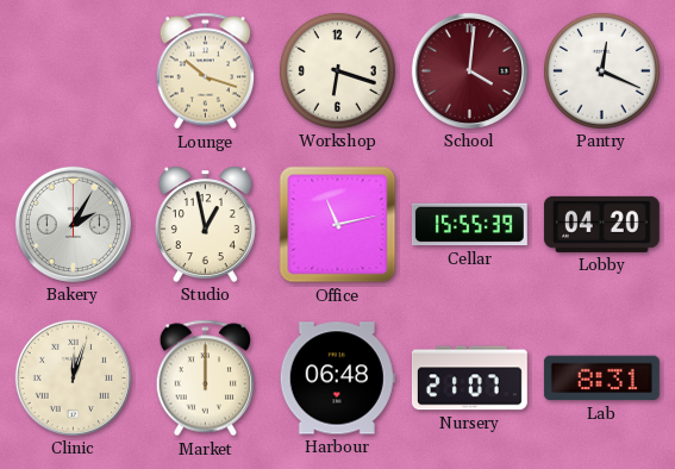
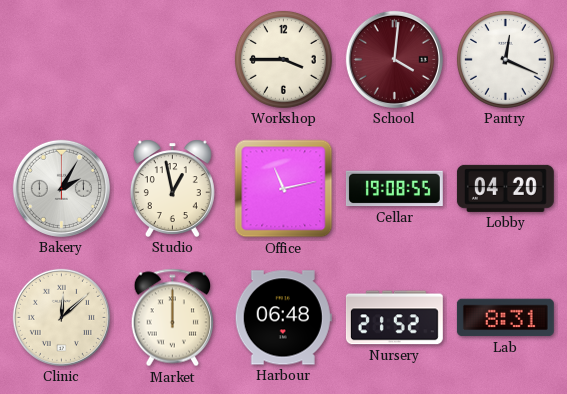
Lounge: 10:18 -> none (205, 71)
Workshop: 6:18 -> 3:45 (283, 59)
Cellar: 15:55 -> 19:08 (394, 189)
Clinic: 12:03 -> 12:08 (61, 317)
Nursery: 21:07 -> 21:52 (394, 318)
